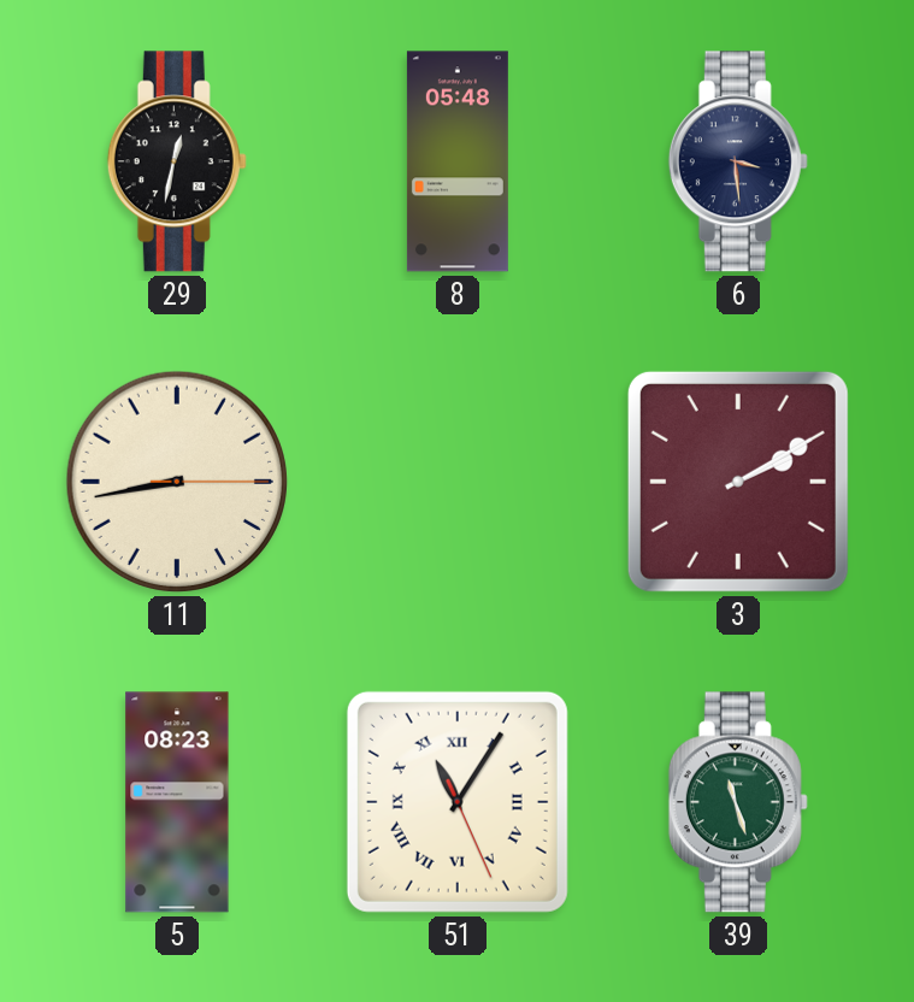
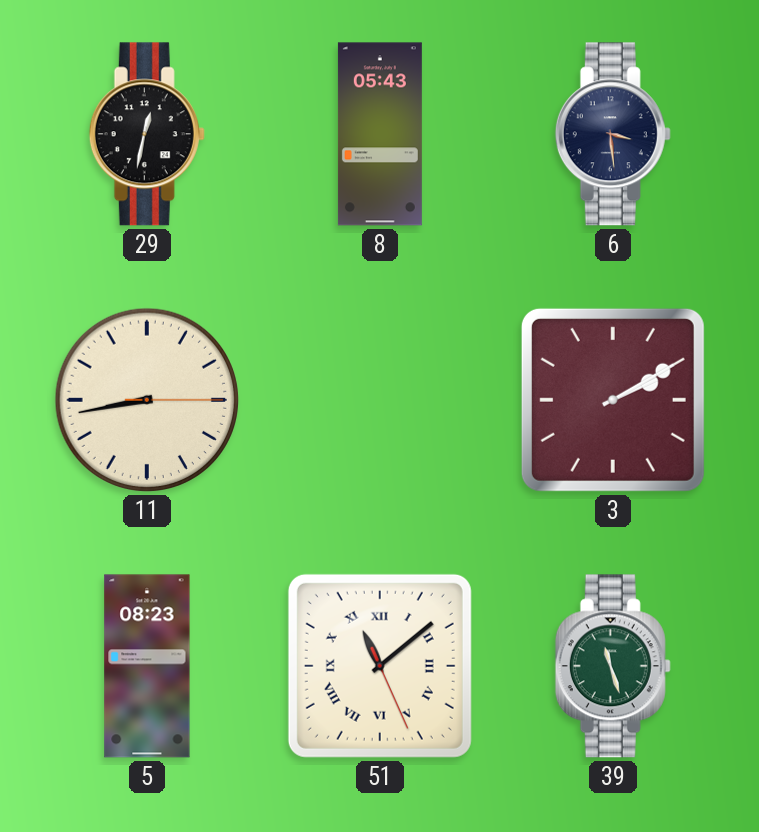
8: 05:48 -> 05:43 (380, 134)
51: 11:05 -> 11:08 (380, 666)
